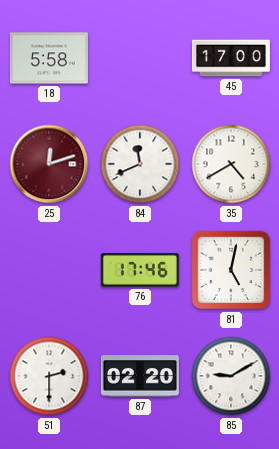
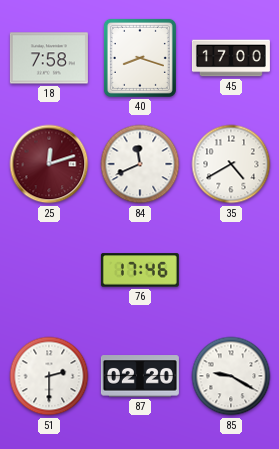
18: 5:58 -> 7:58 (49, 58)
40: none -> 8:18 (140, 58)
81: 5:02 -> none (231, 270)
85: 9:10 -> 9:20 (231, 376)
